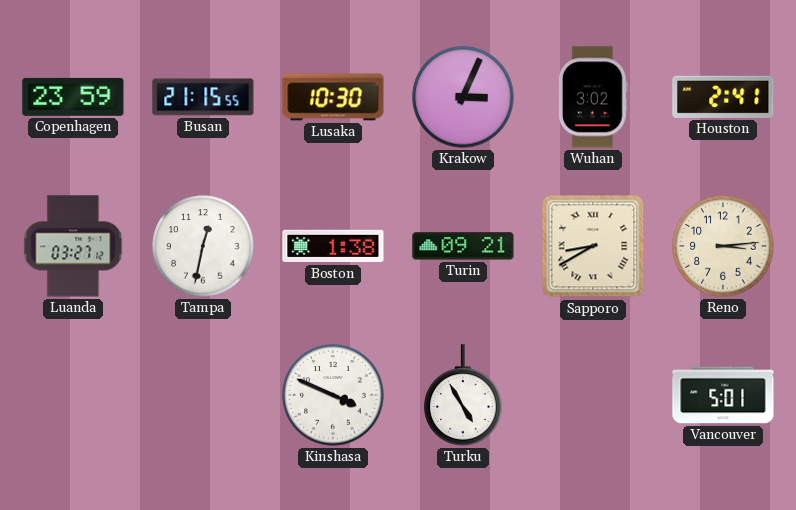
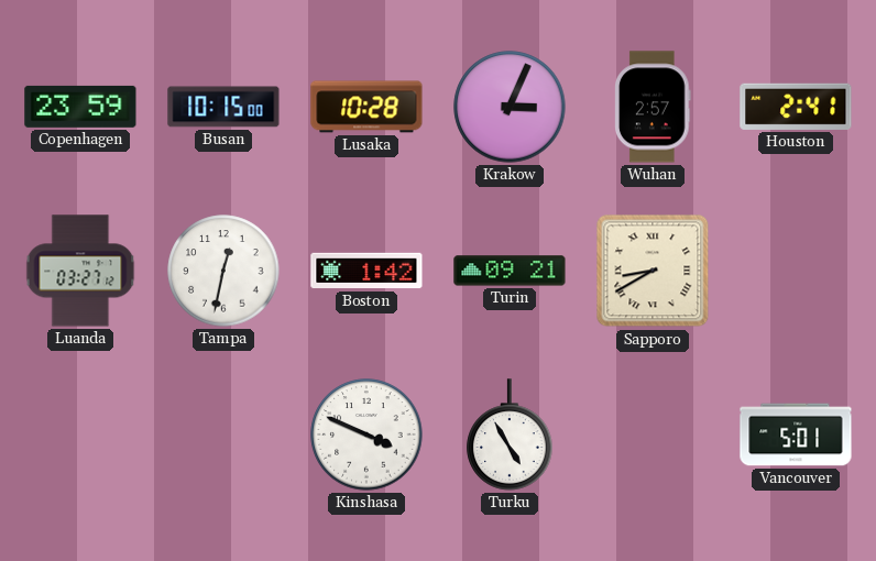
Busan: 21:15 -> 10:15 (223, 107)
Lusaka: 10:30 -> 10:28 (366, 107)
Wuhan: 3:02 -> 2:57 (654, 107)
Boston: 1:38 -> 1:42 (366, 271)
Reno: 3:14 -> none (723, 246)
